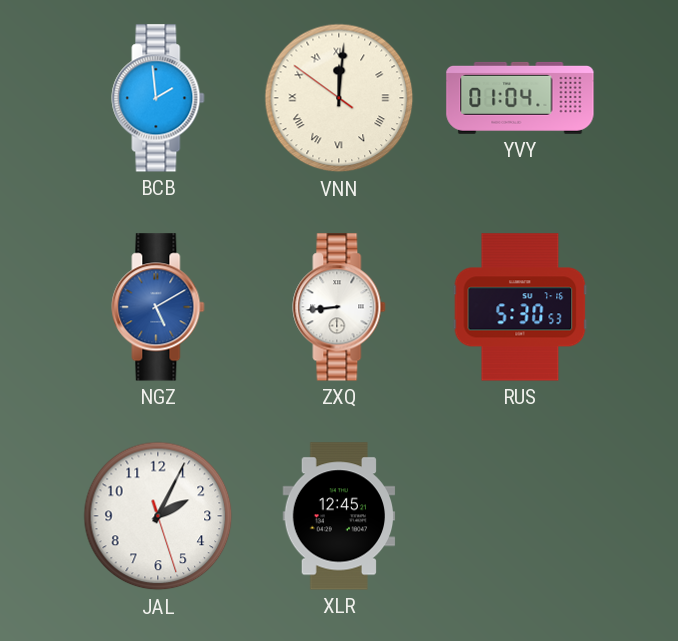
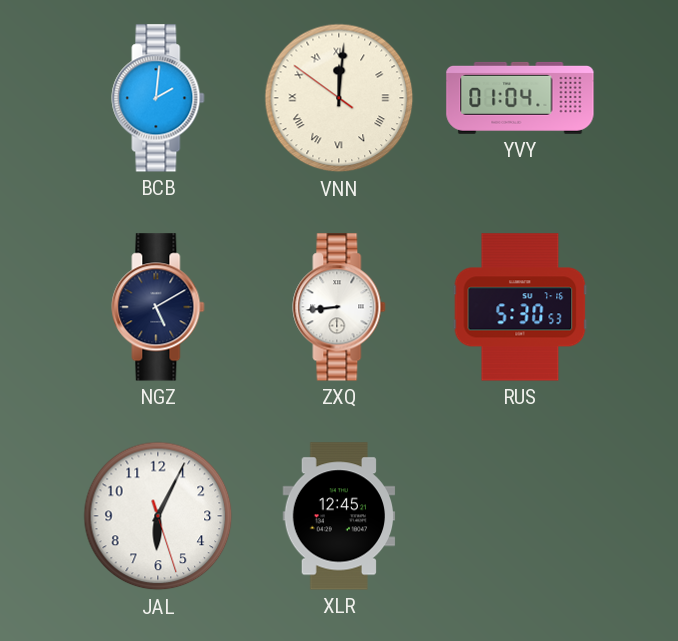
BCB: 1:59 -> 2:01 (158, 98)
NGZ dial: blue -> navy (158, 307)
JAL: 2:04 -> 6:04 (158, 516)
